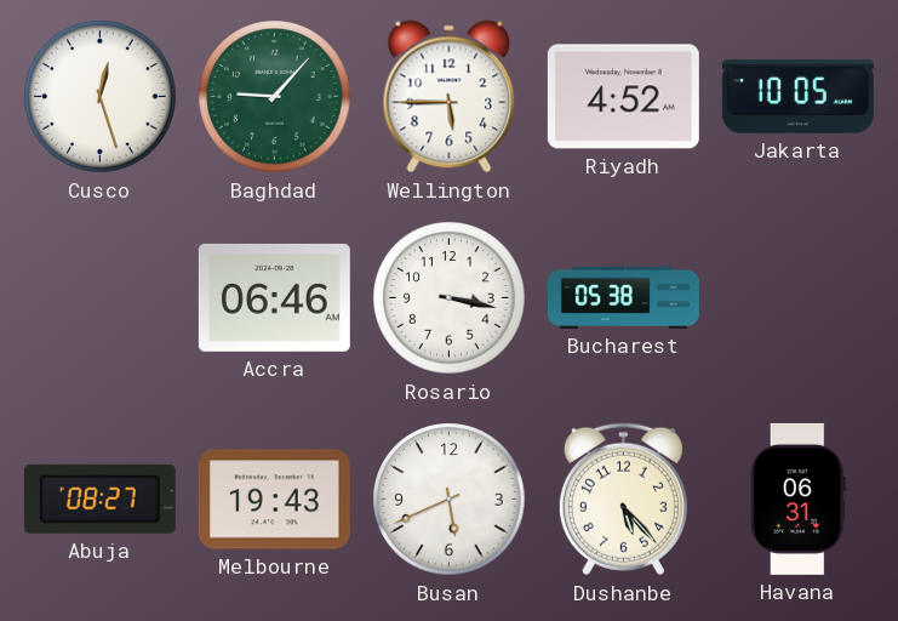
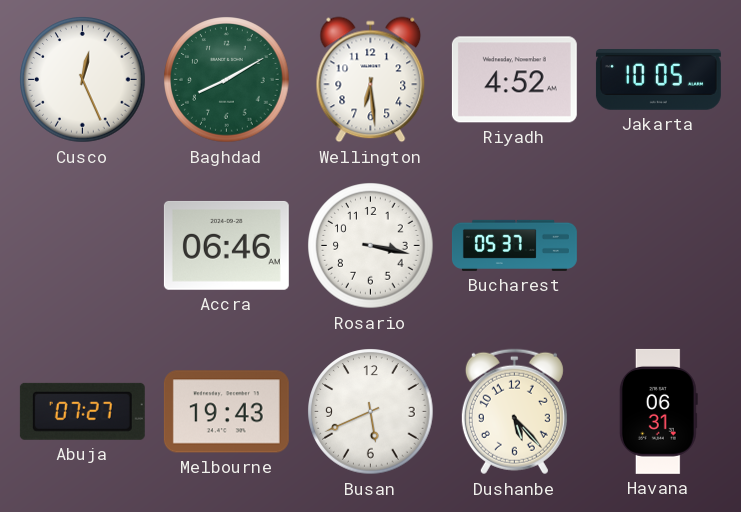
Cusco: 12:27 -> 12:26 (83, 80)
Baghdad: 9:07 -> 8:10 (227, 80)
Wellington: 5:45 -> 6:29 (371, 80)
Bucharest: 05:38 -> 05:37 (514, 245)
Abuja: 08:27 -> 07:27 (82, 411)
